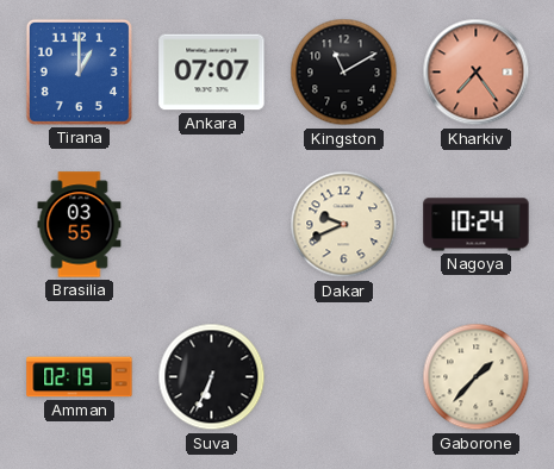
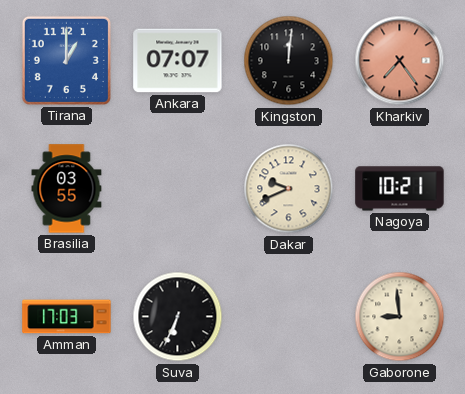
Kingston: 11:10 -> 12:01 (289, 61)
Nagoya: 10:24 -> 10:21 (400, 189)
Amman: 02:19 -> 17:03 (67, 317)
Gaborone: 1:37 -> 8:59 (400, 317)
